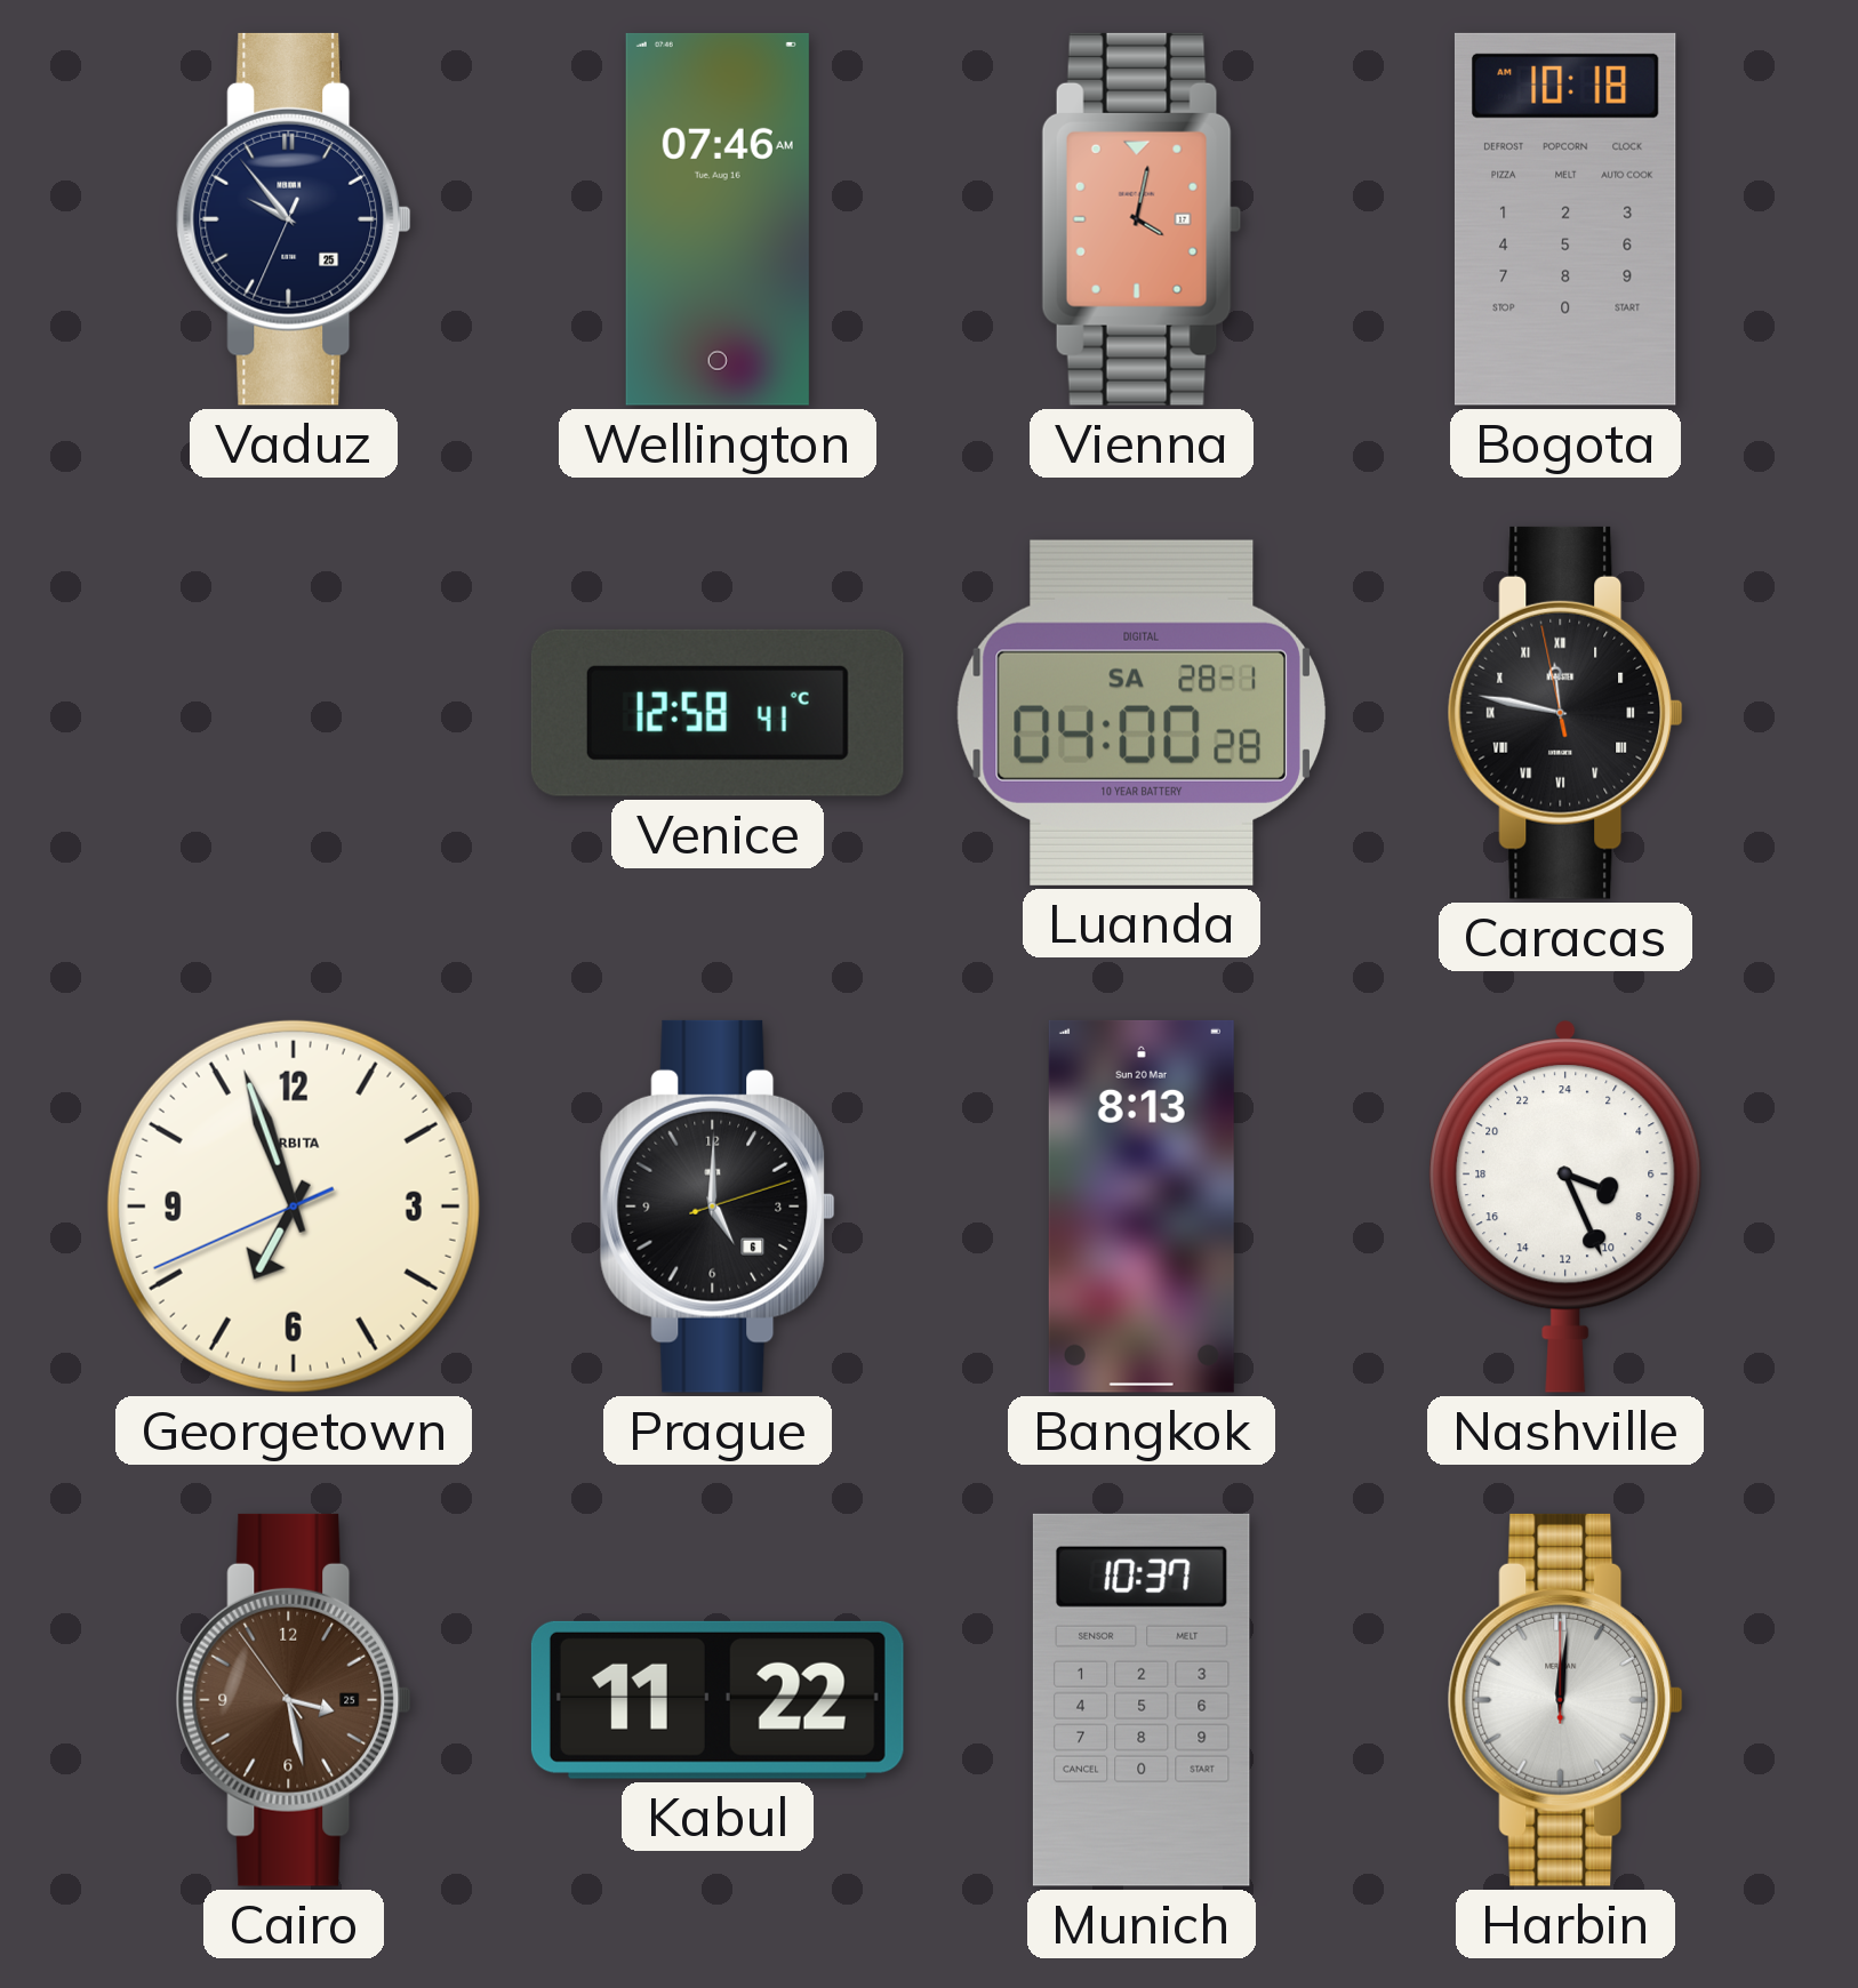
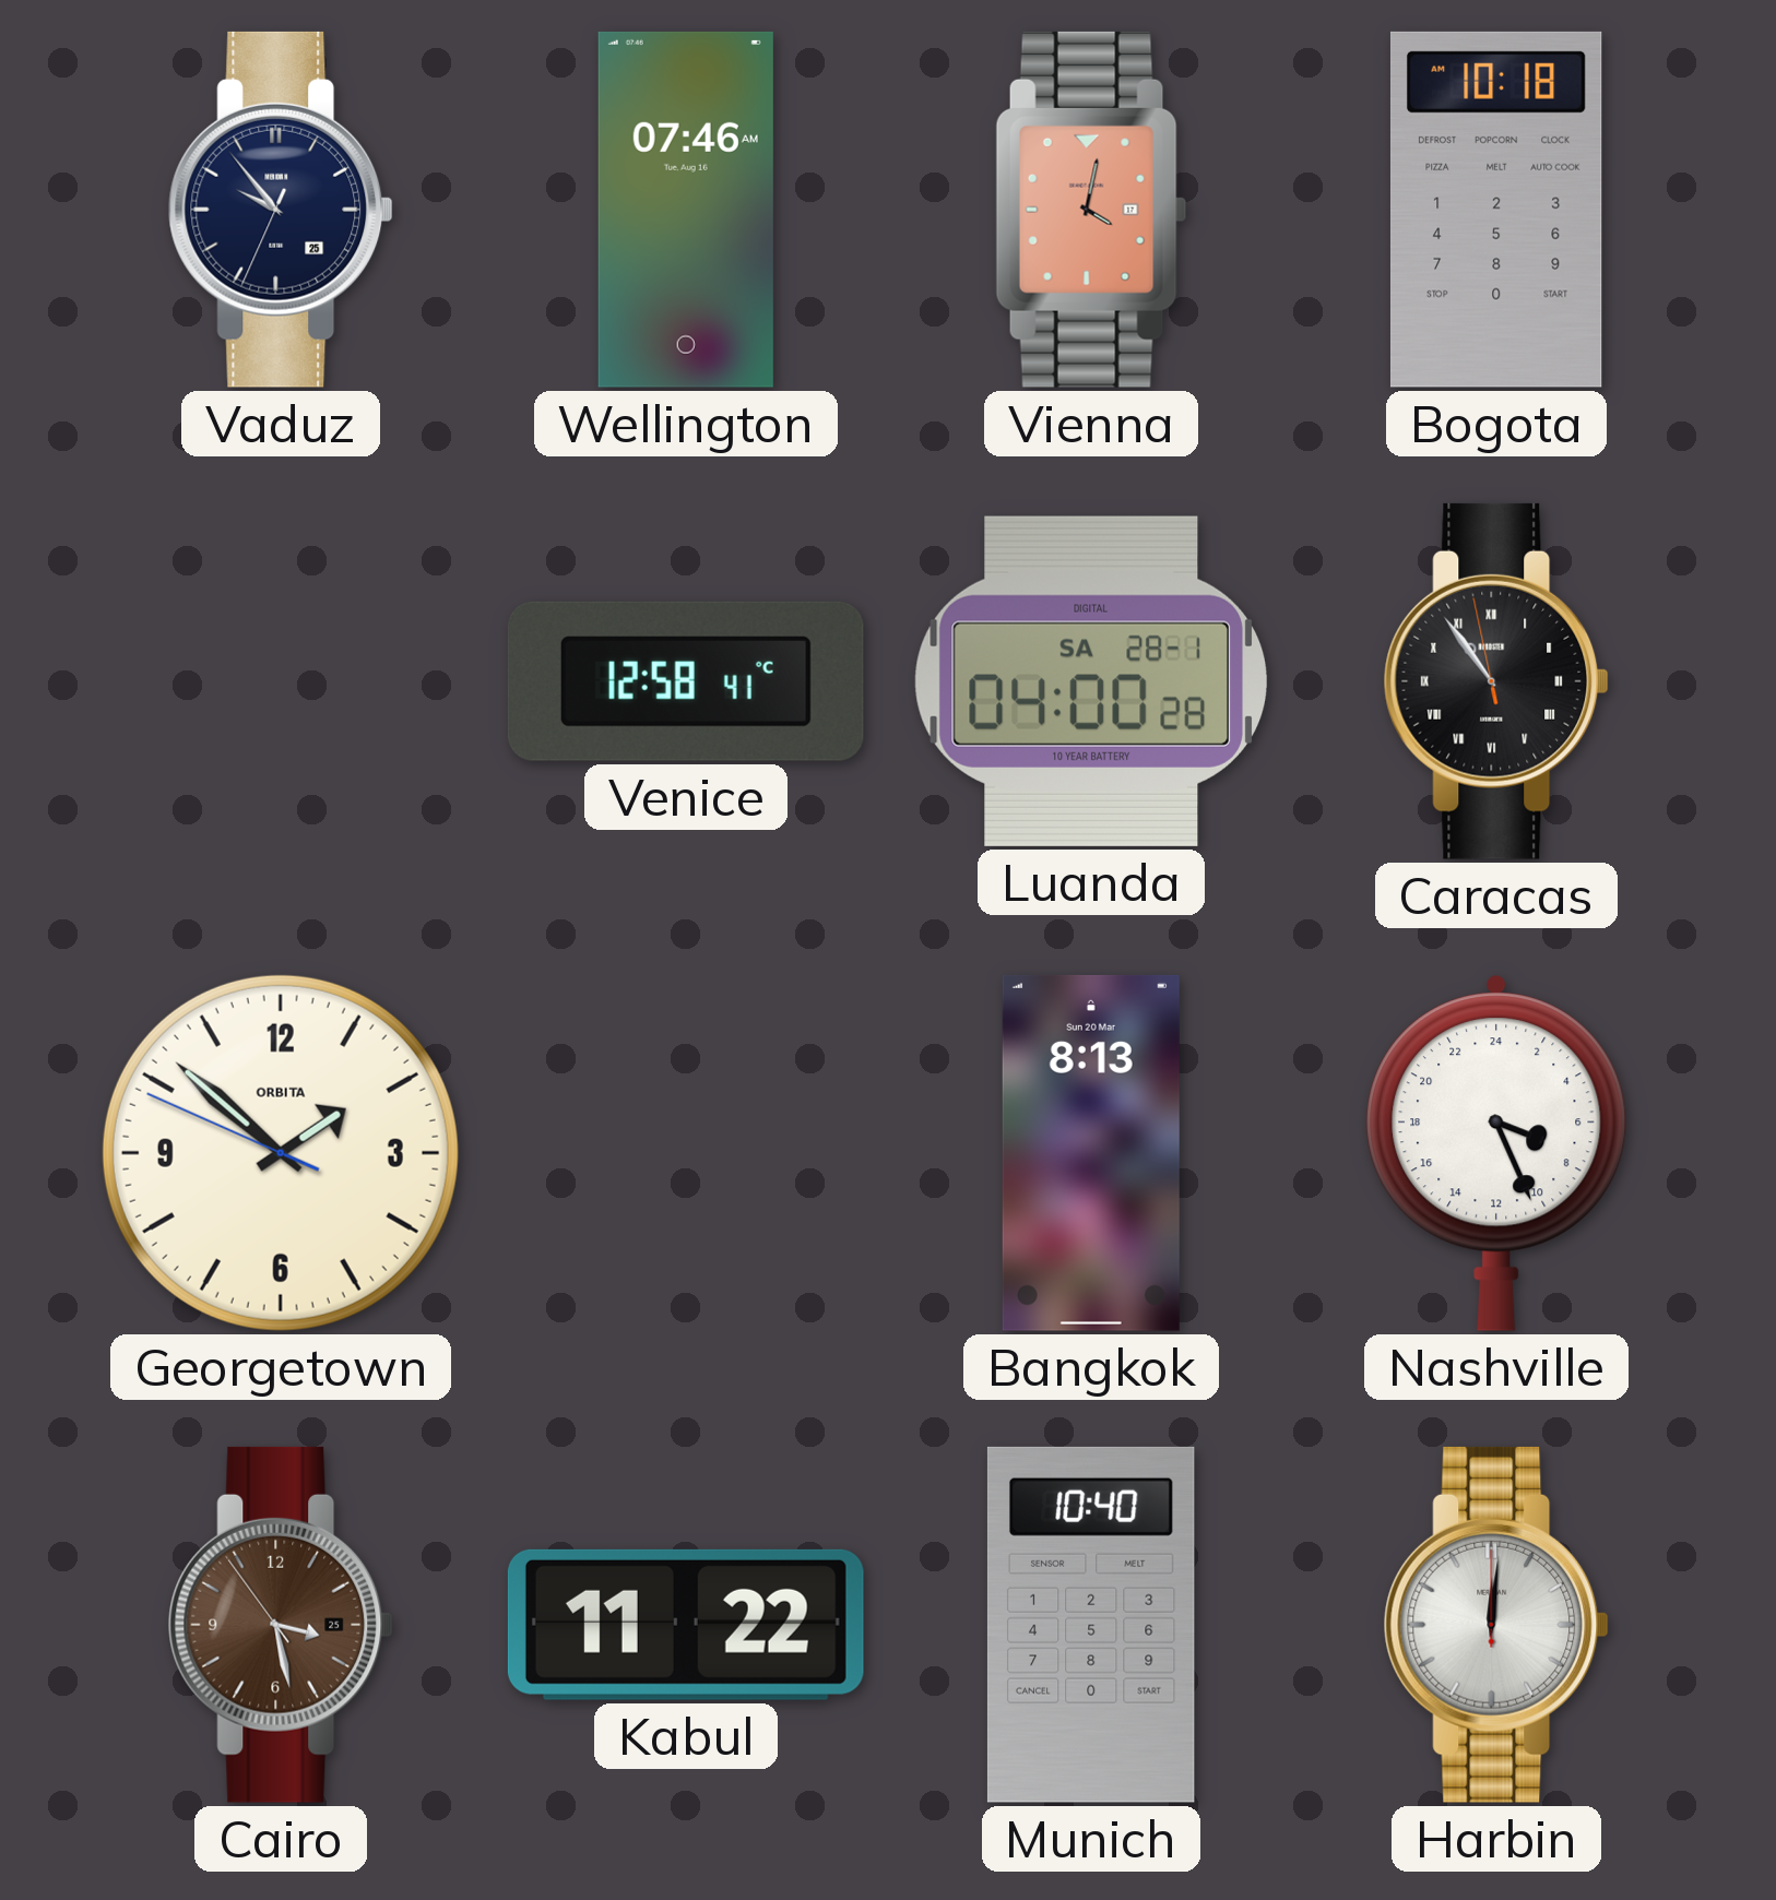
Caracas: 11:46 -> 10:53 (1496, 681)
Georgetown: 6:56 -> 1:51 (281, 1153)
Prague: 5:00 -> none (718, 1207)
Munich: 10:37 -> 10:40 (1091, 1625)
